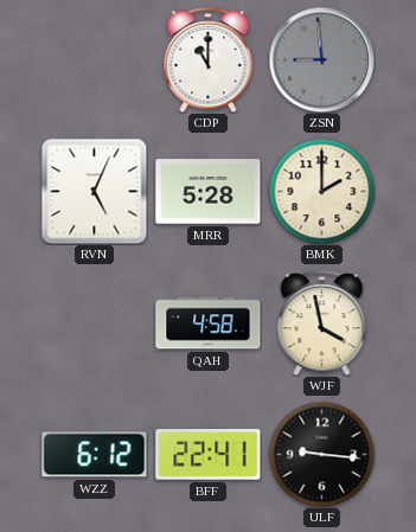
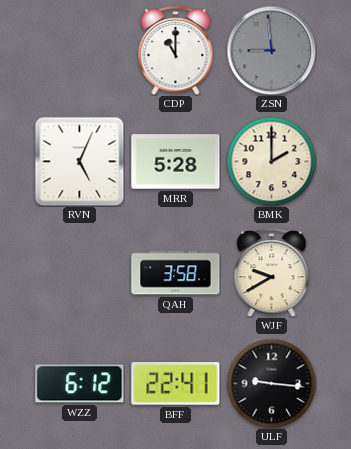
QAH: 4:58 -> 3:58 (176, 273)
WJF: 3:58 -> 9:40 (272, 273)
